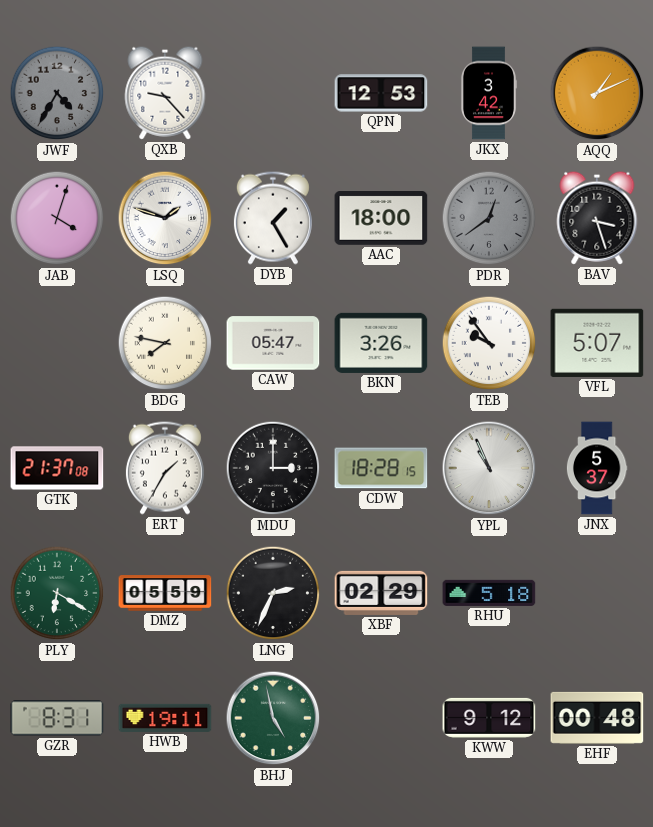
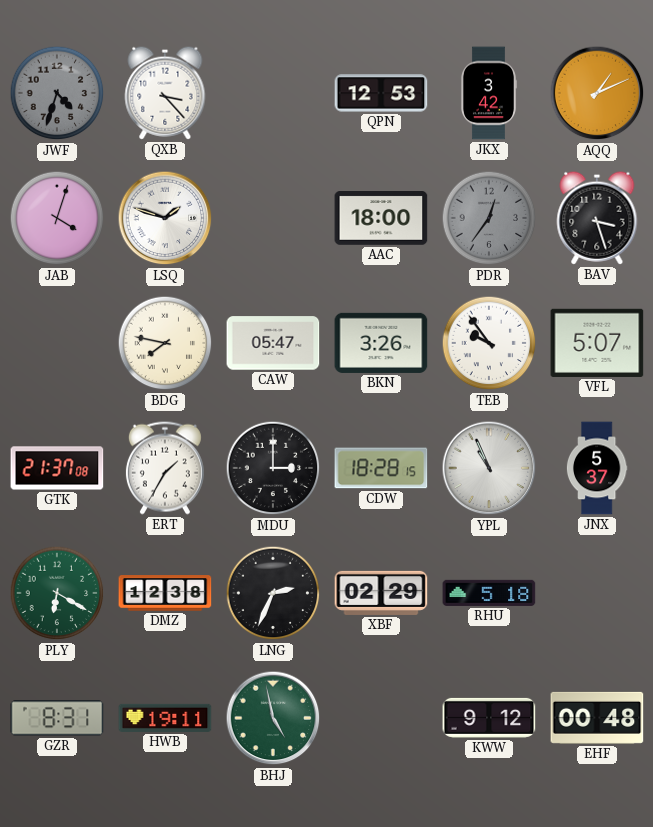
JWF: 4:35 -> 4:33 (57, 93)
QXB: 9:23 -> 3:23 (165, 93)
DYB: 1:25 -> none (273, 218)
PDR: 12:39 -> 12:36 (489, 218)
DMZ: 05:59 -> 12:38 (165, 593)
